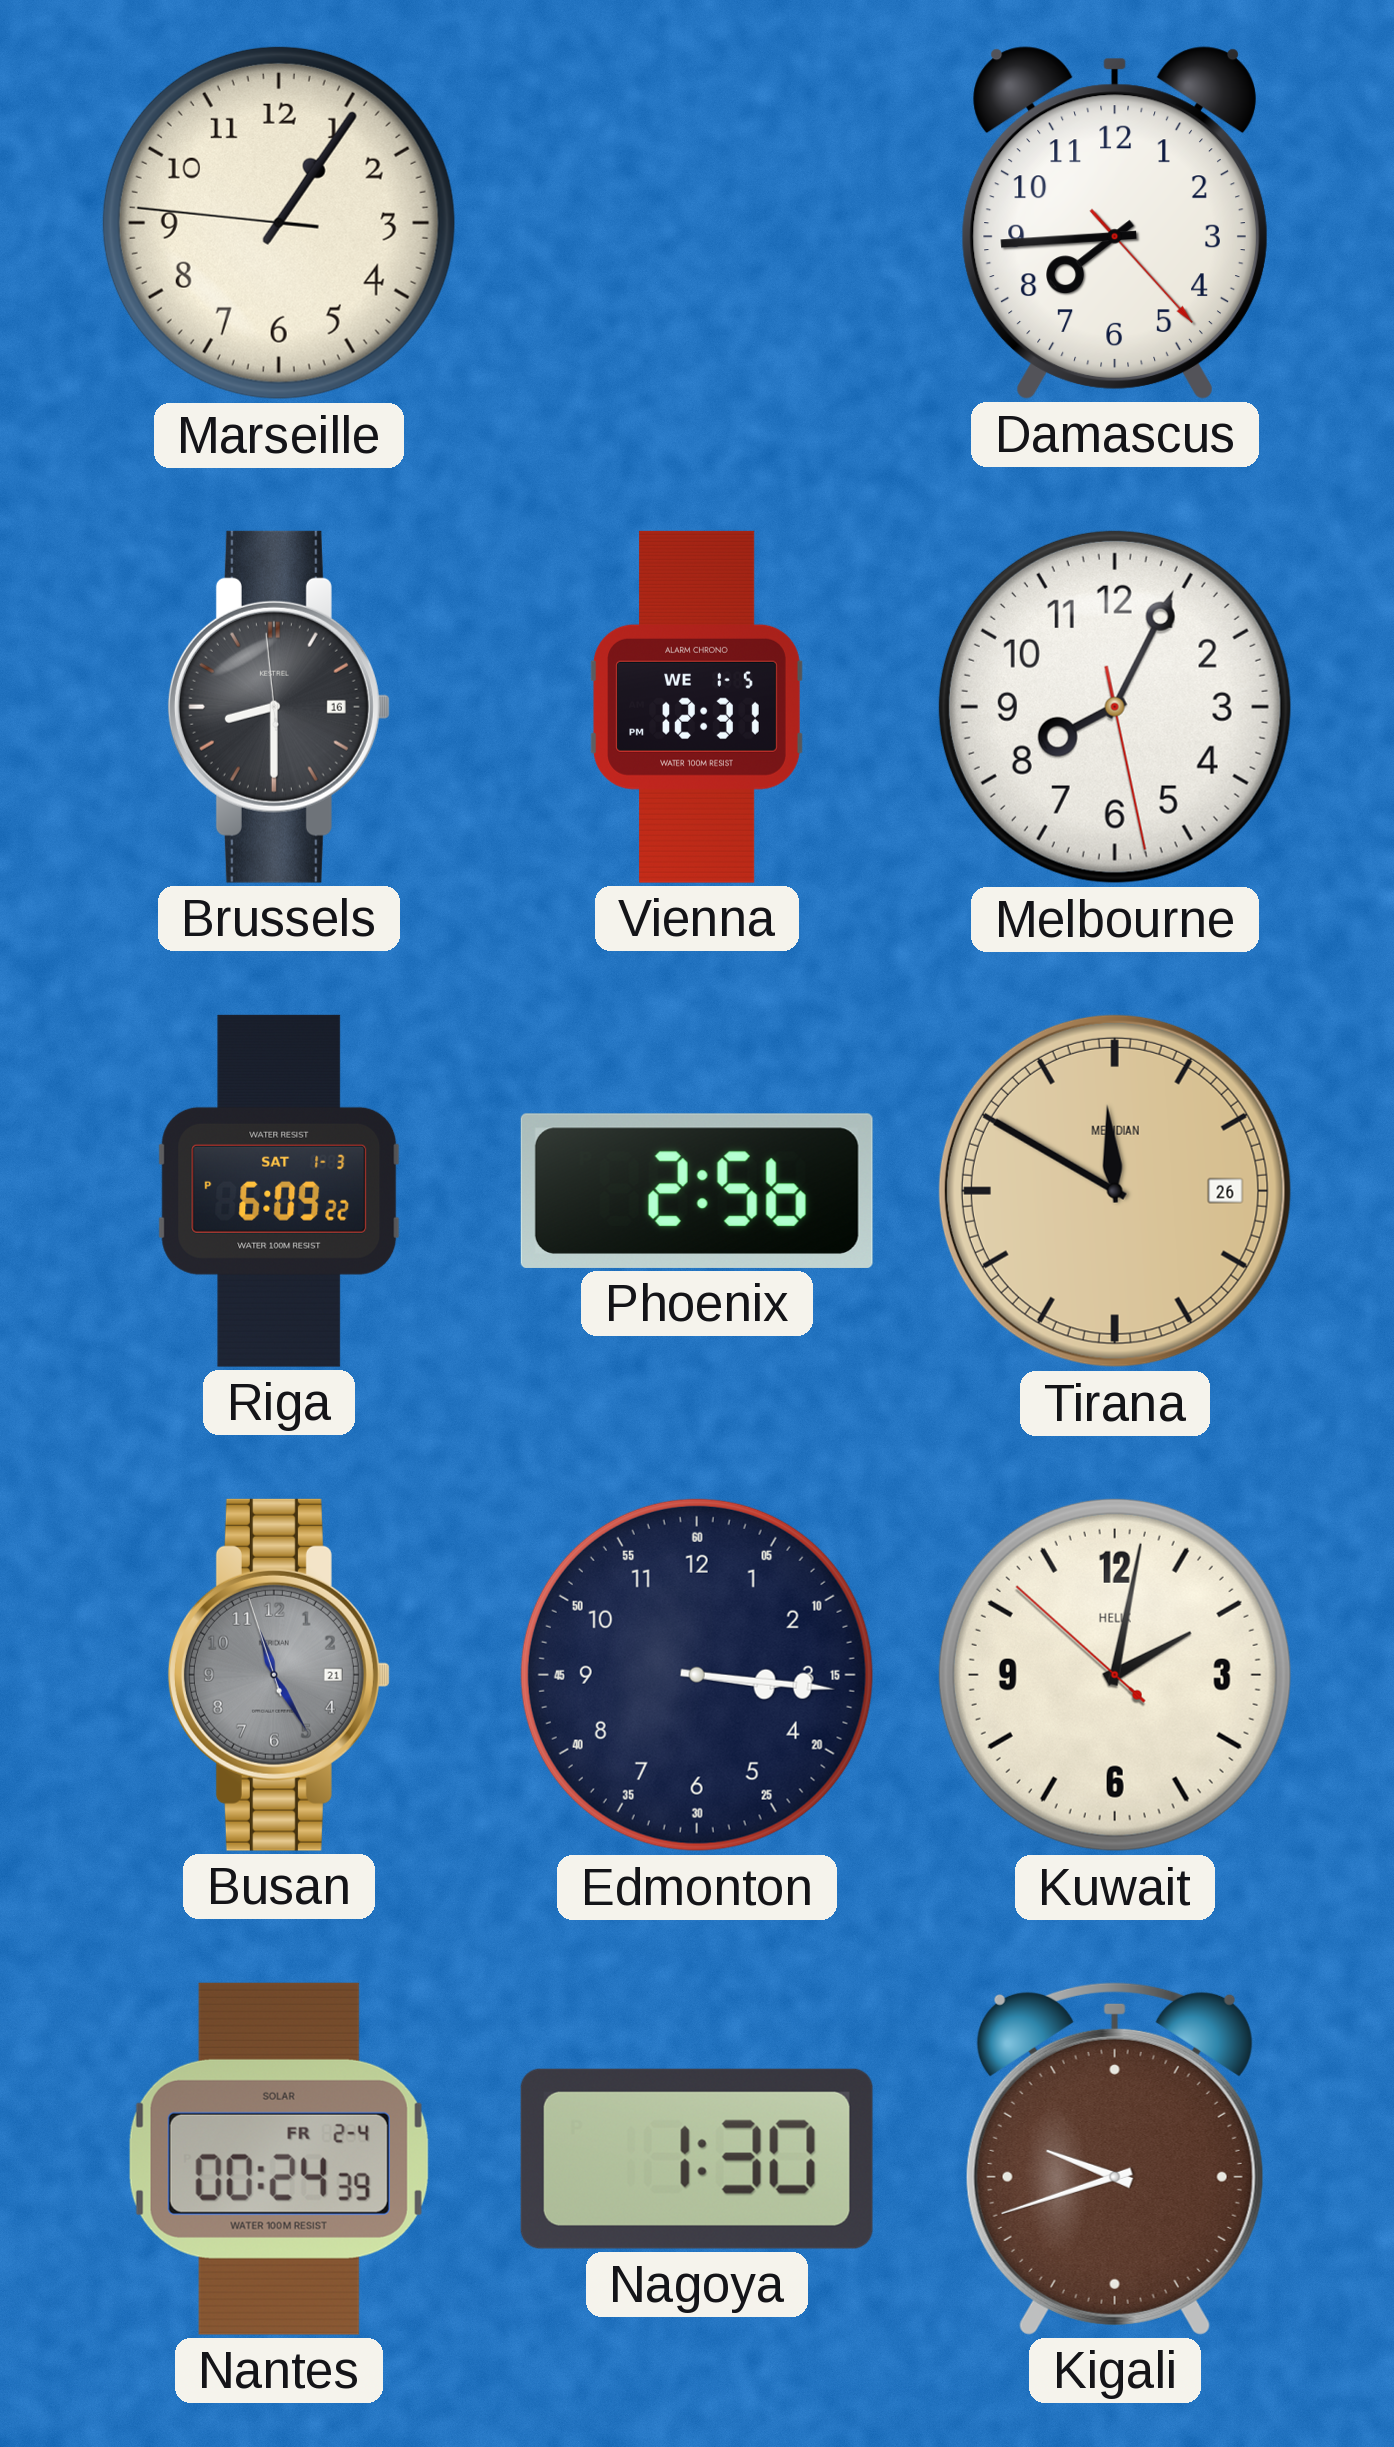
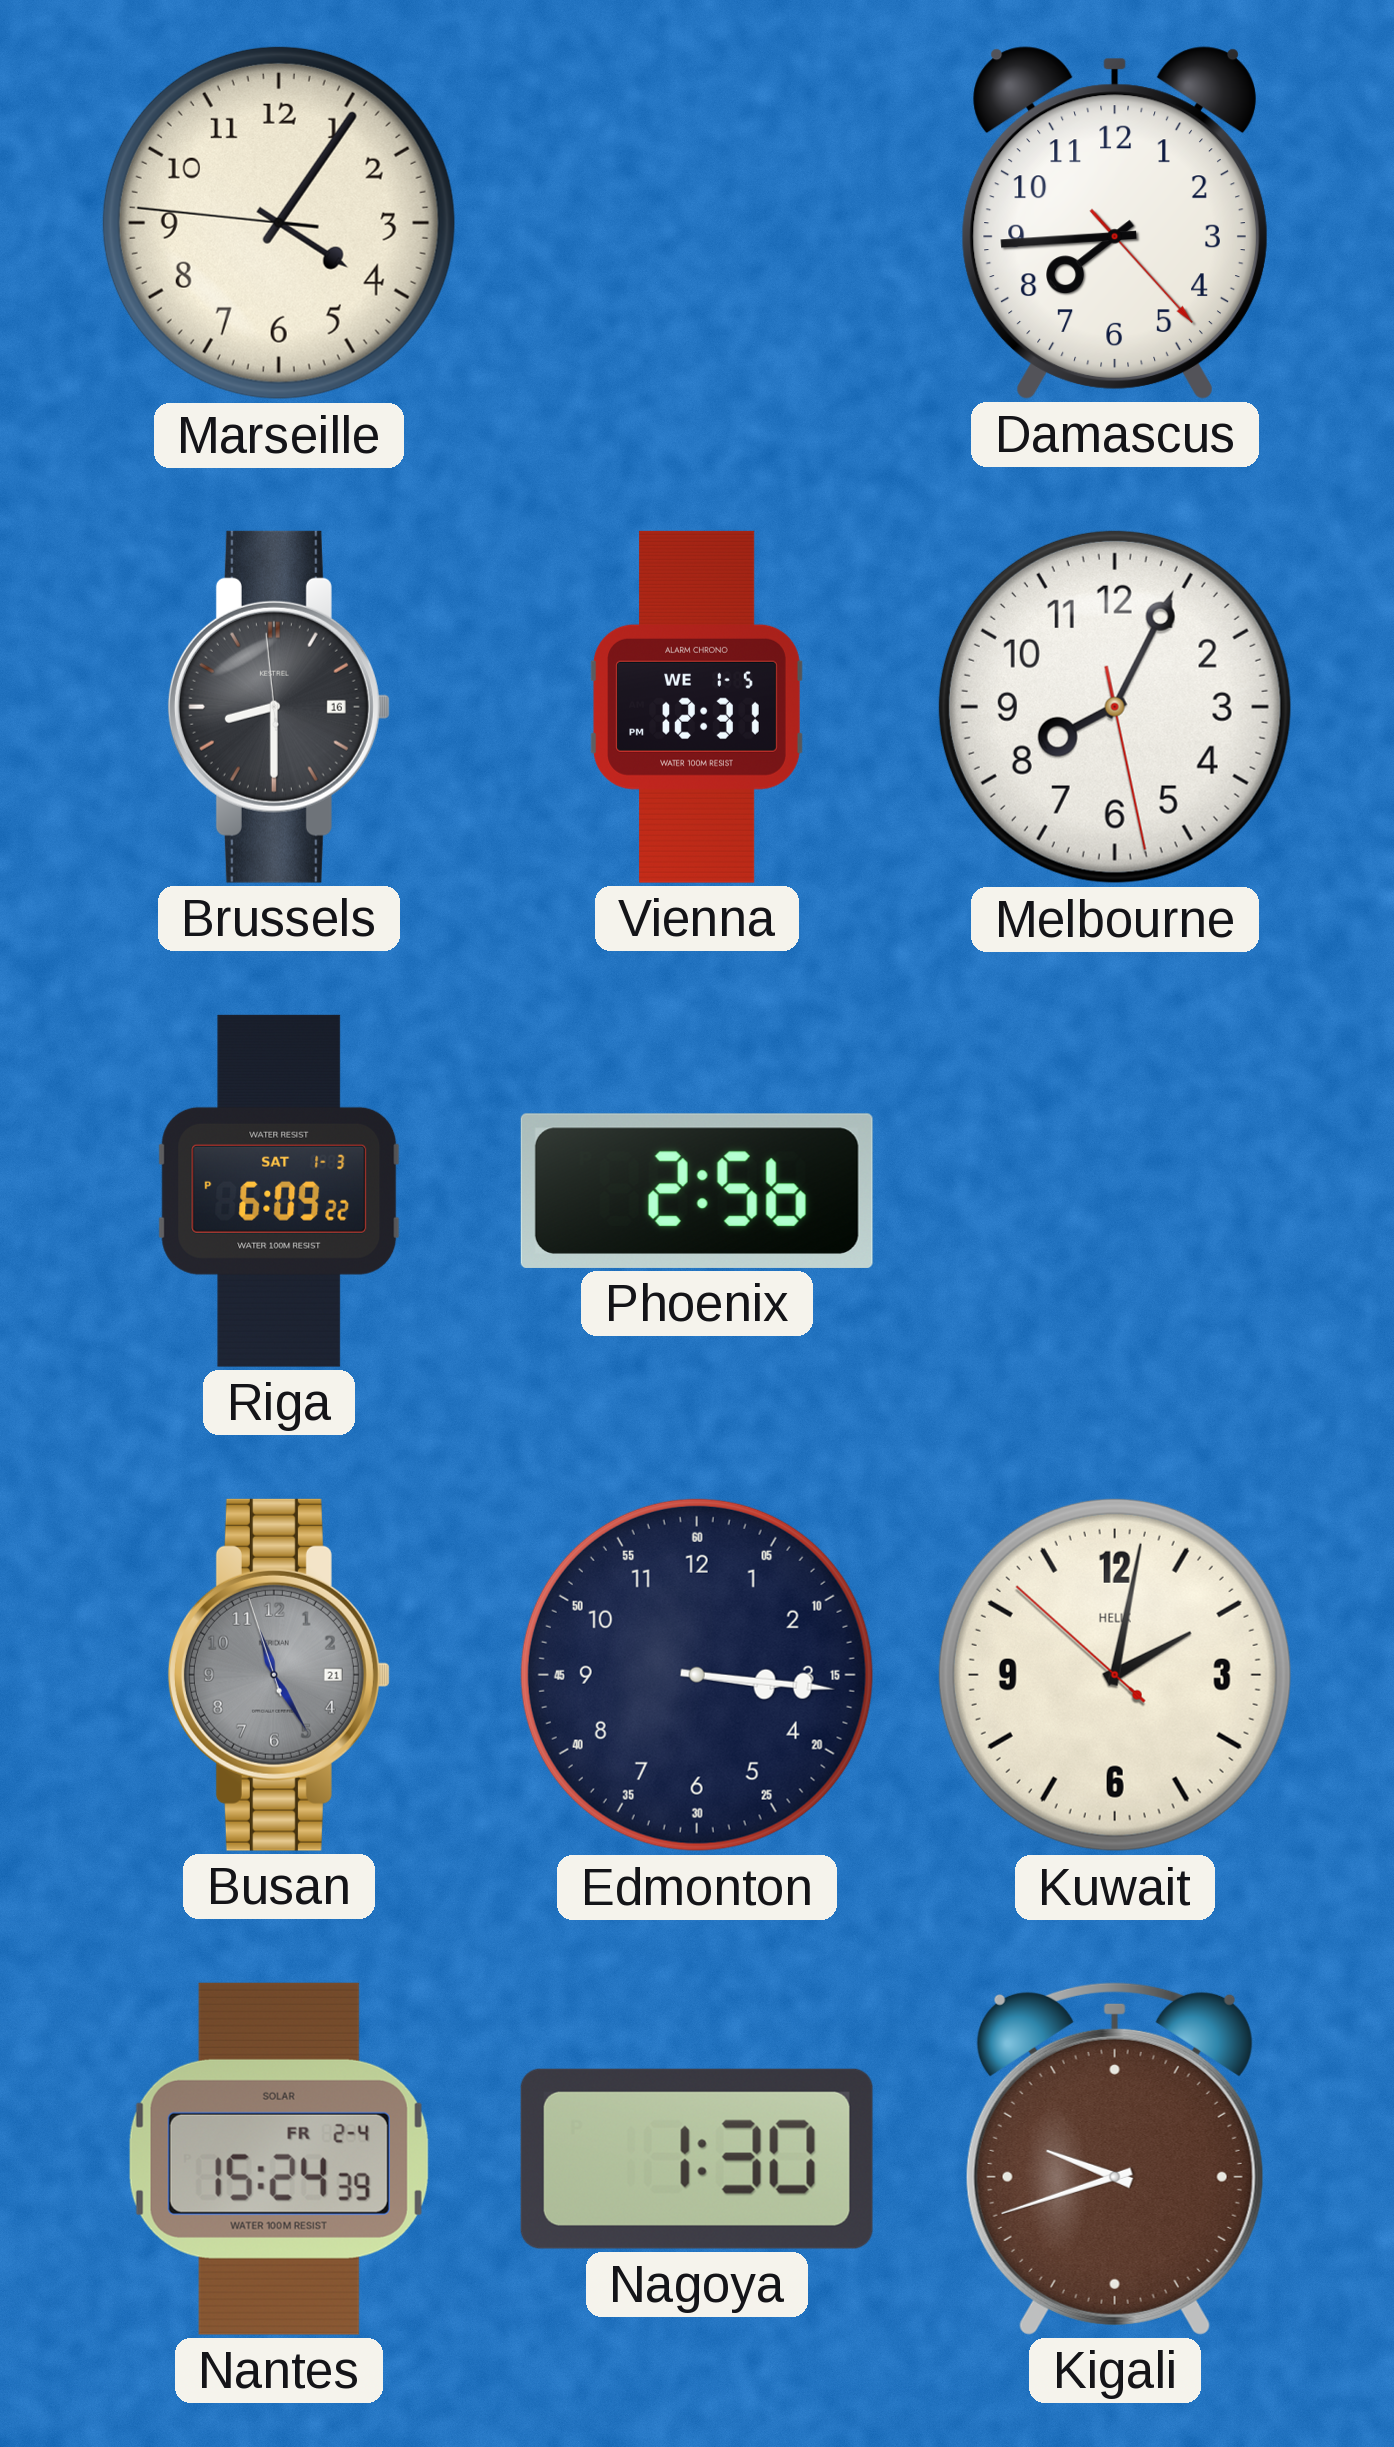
Marseille: 1:05 -> 4:05 (279, 223)
Tirana: 11:50 -> none (1115, 1191)
Nantes: 00:24 -> 15:24 (279, 2159)
